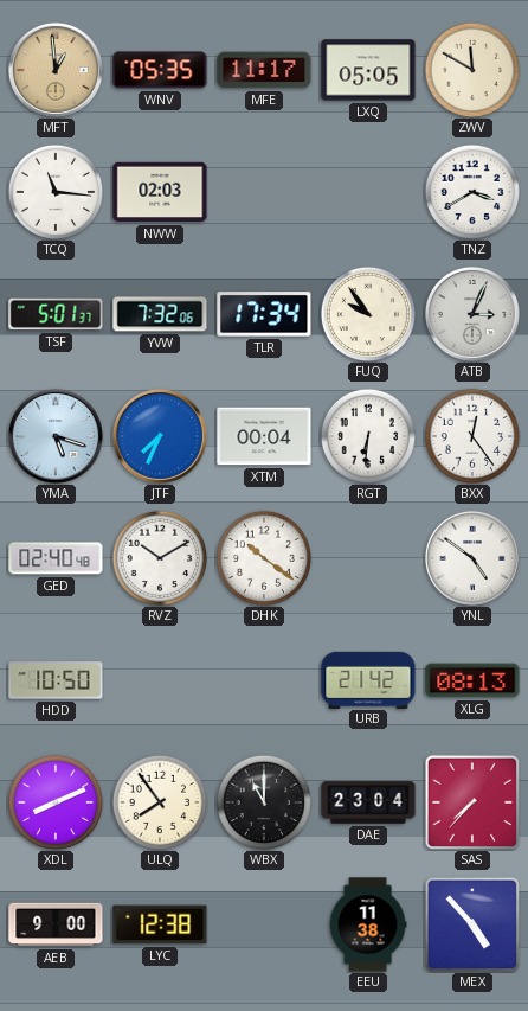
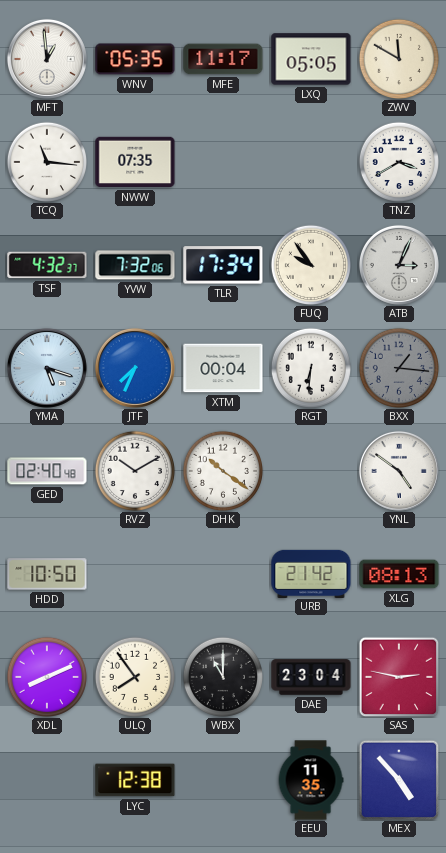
MFT dial: champagne -> white (47, 59)
NWW: 02:03 -> 07:35 (135, 162)
TSF: 5:01 -> 4:32 (47, 265)
BXX: 12:24 -> 1:16 (398, 367)
BXX dial: white -> grey (398, 367)
SAS: 7:37 -> 2:47 (399, 677)
AEB: 9:00 -> none (56, 924)
EEU: 11:38 -> 11:35 (311, 780)
